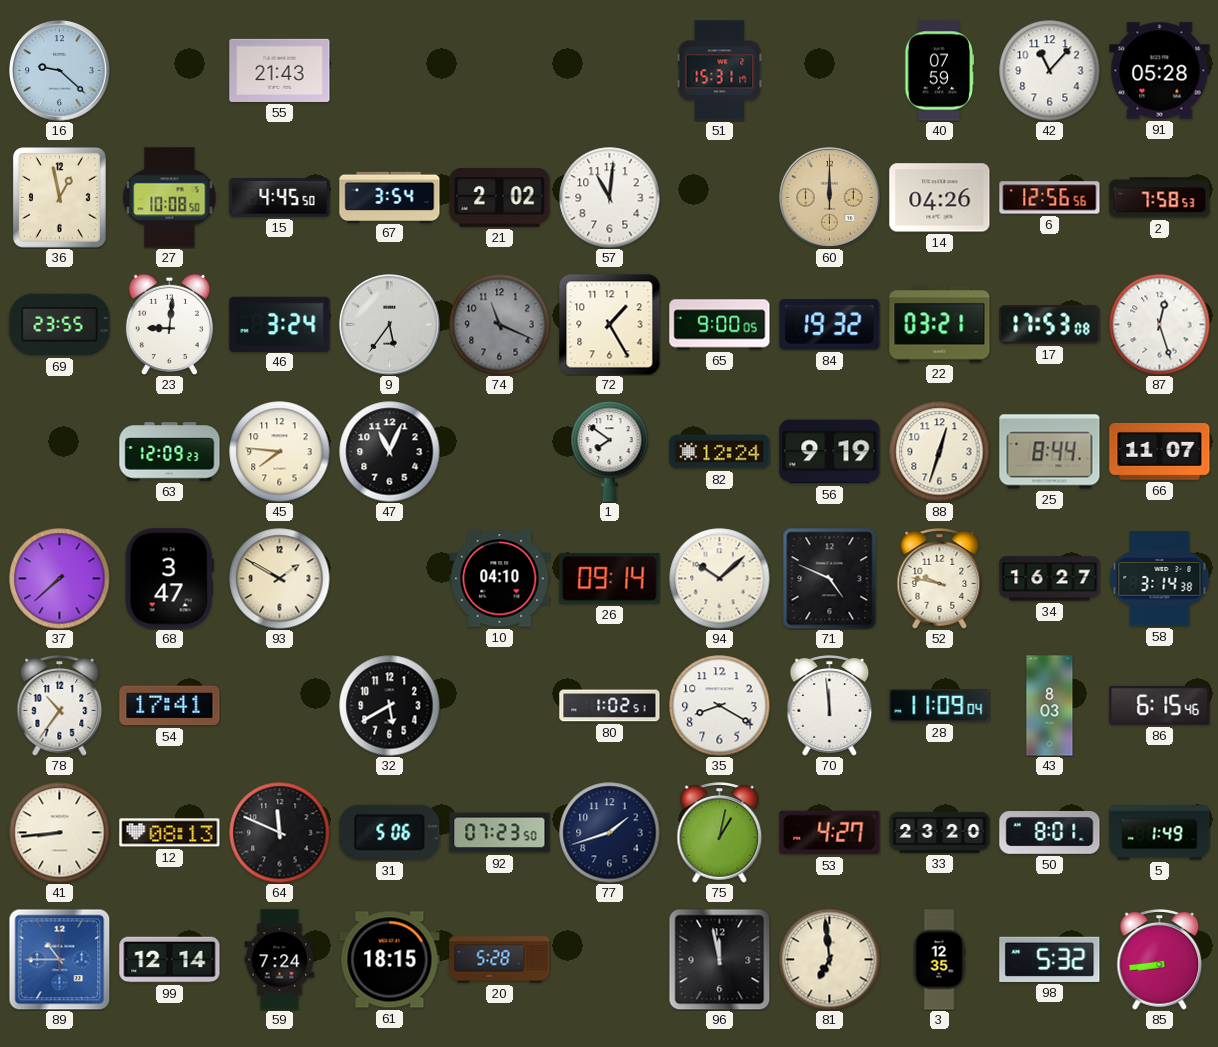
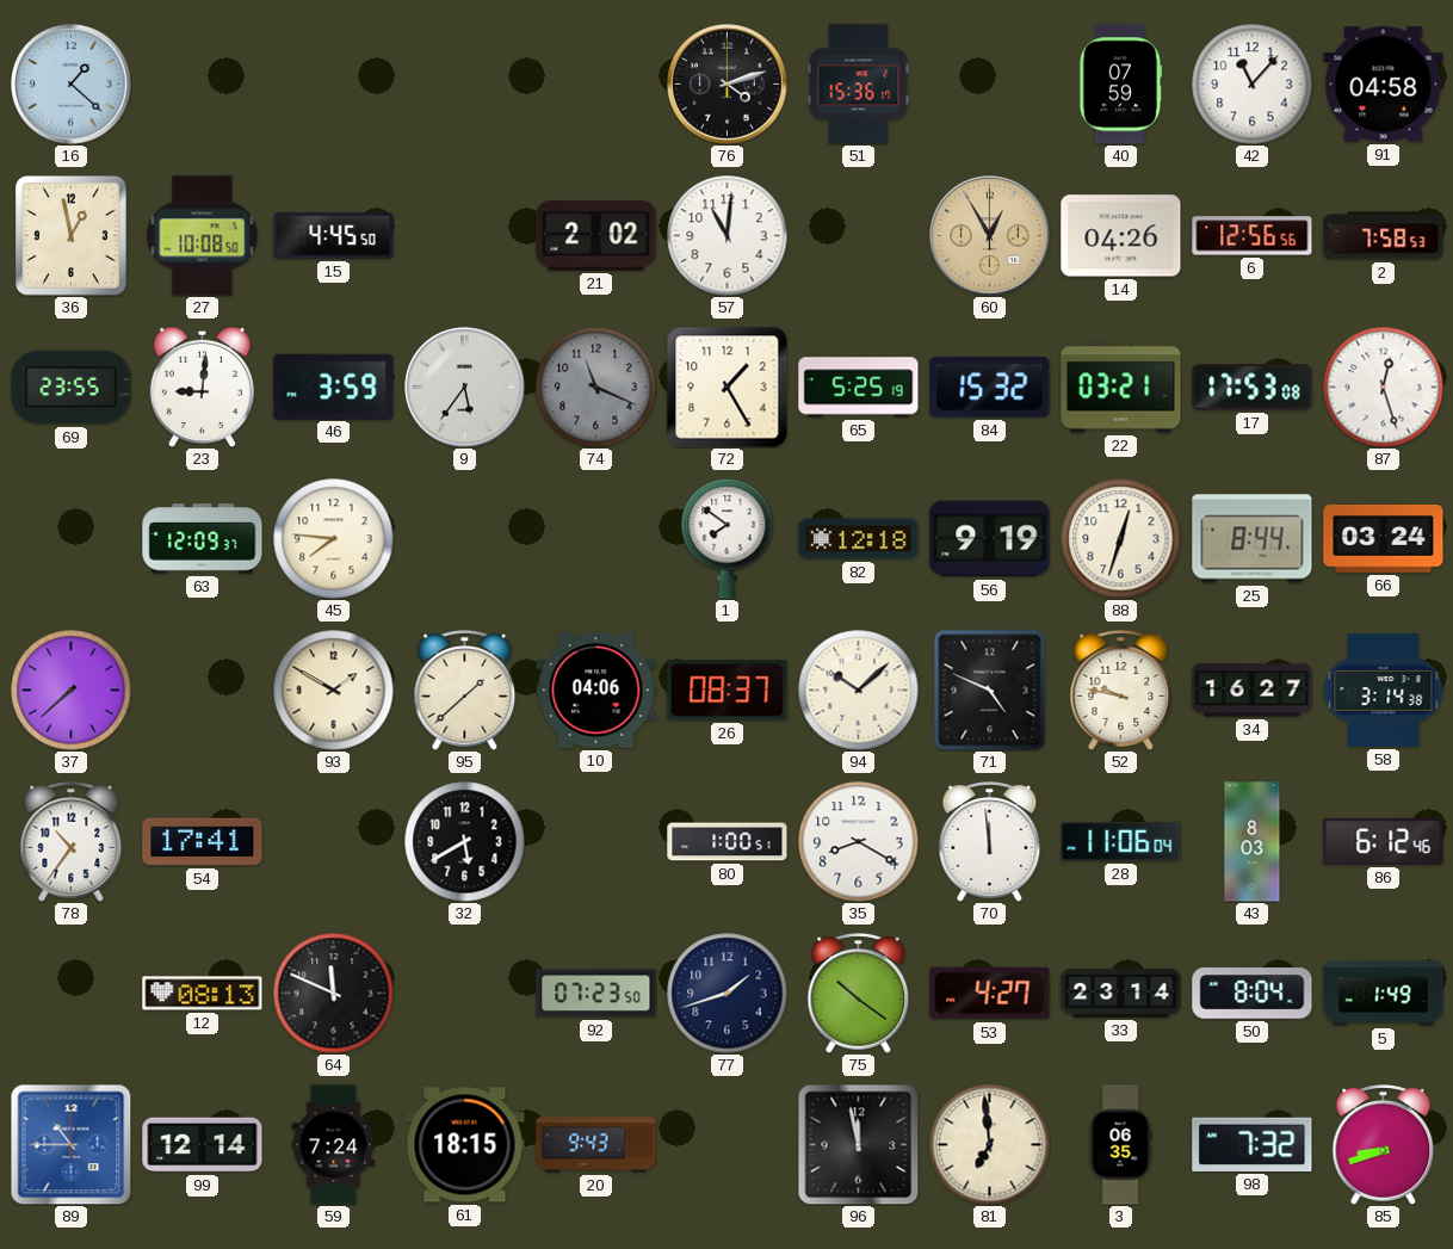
16: 9:22 -> 1:22 (72, 85)
55: 21:43 -> none (280, 70)
76: none -> 4:12 (728, 85)
51: 15:31 -> 15:36 (859, 85)
91: 05:28 -> 04:58 (1384, 85)
67: 3:54 -> none (390, 197)
60: 12:00 -> 12:55 (990, 236)
46: 3:24 -> 3:59 (334, 387)
65: 9:00 -> 5:25 (859, 388)
84: 19:32 -> 15:32 (990, 388)
63: 12:09:23 -> 12:09:37 (203, 539)
47: 11:04 -> none (390, 452)
82: 12:24 -> 12:18 (859, 539)
66: 11:07 -> 03:24 (1384, 538)
68: 3:47 -> none (169, 579)
95: none -> 1:38 (465, 691)
10: 04:10 -> 04:06 (596, 691)
26: 09:14 -> 08:37 (728, 691)
80: 1:02 -> 1:00 (728, 842)
28: 11:09 -> 11:06 (1121, 842)
86: 6:15 -> 6:12 (1384, 841)
41: 8:44 -> none (60, 833)
31: 5:06 -> none (390, 832)
75: 1:02 -> 10:21 (859, 994)
33: 23:20 -> 23:14 (1121, 993)
50: 8:01 -> 8:04 (1253, 994)
20: 5:28 -> 9:43 (596, 1145)
3: 12:35 -> 06:35 (1120, 1145)
98: 5:32 -> 7:32 (1253, 1144)
85: 8:44 -> 8:42 (1384, 1145)
